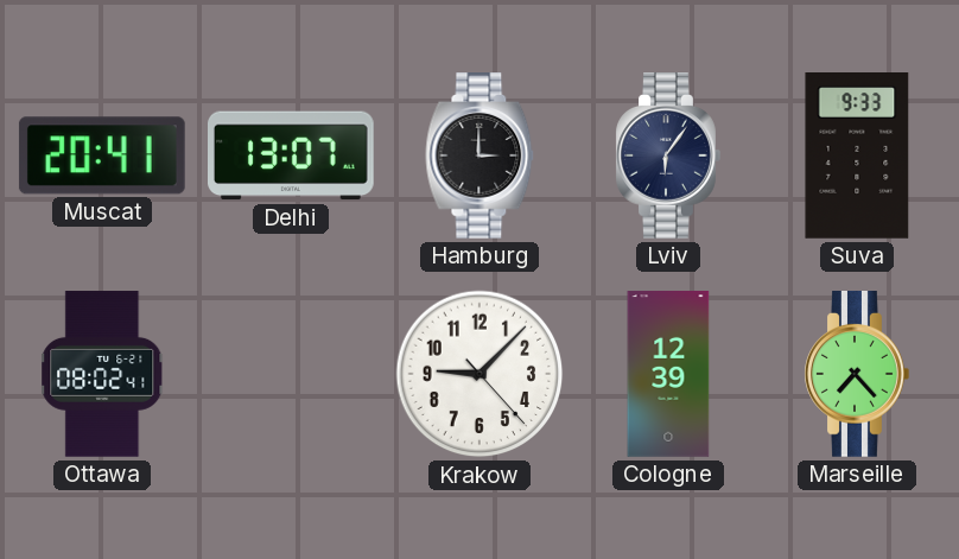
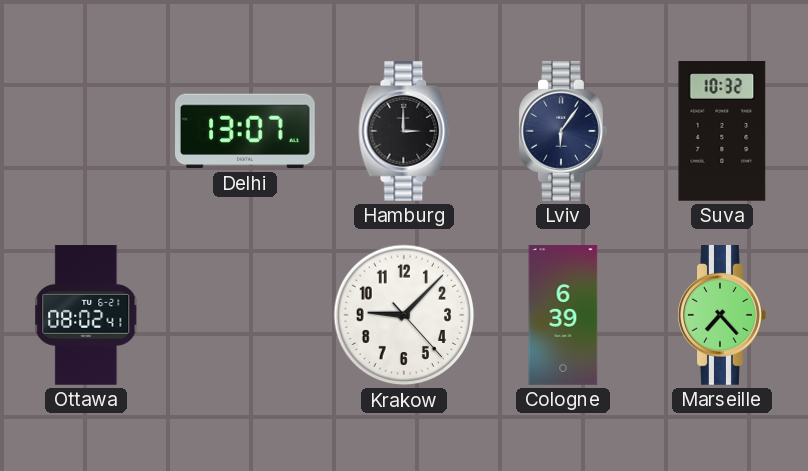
Muscat: 20:41 -> none (102, 155)
Suva: 9:33 -> 10:32 (722, 131)
Cologne: 12:39 -> 6:39 (563, 315)
